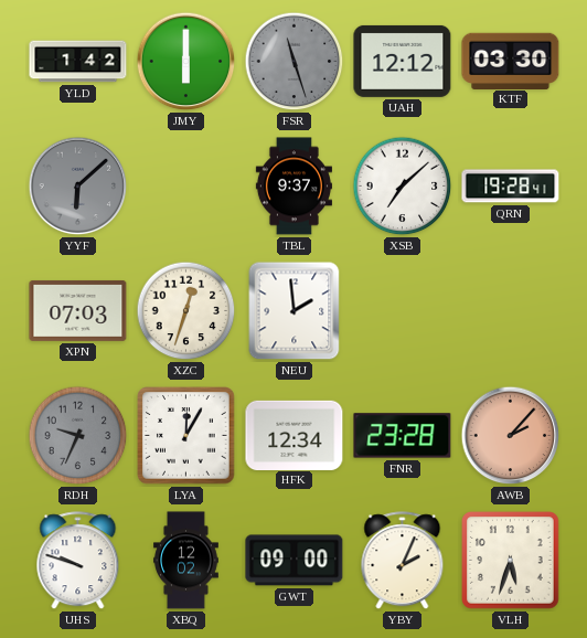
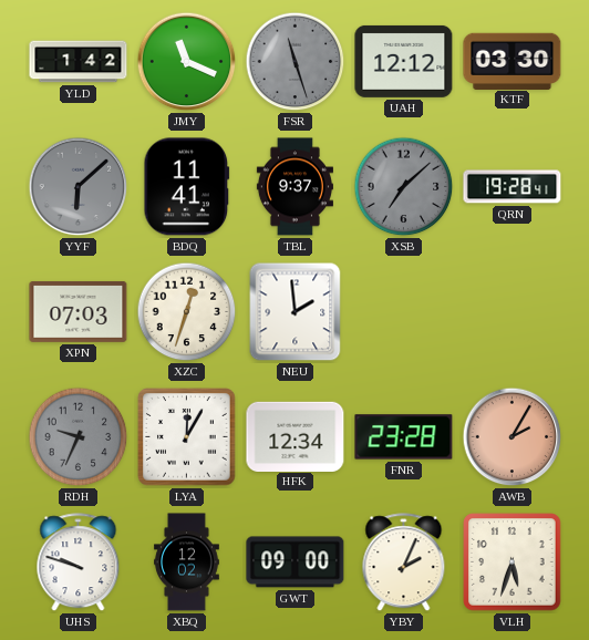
JMY: 6:00 -> 11:19 (187, 62)
BDQ: none -> 11:41 (187, 187)
XSB dial: white -> grey (404, 187)
AWB: 2:07 -> 2:05 (513, 437)
